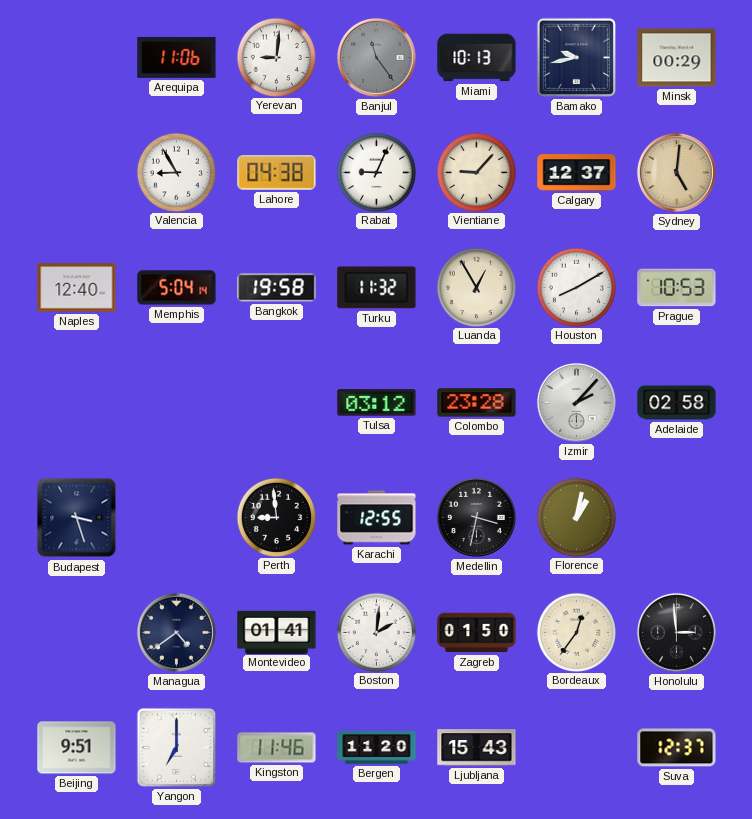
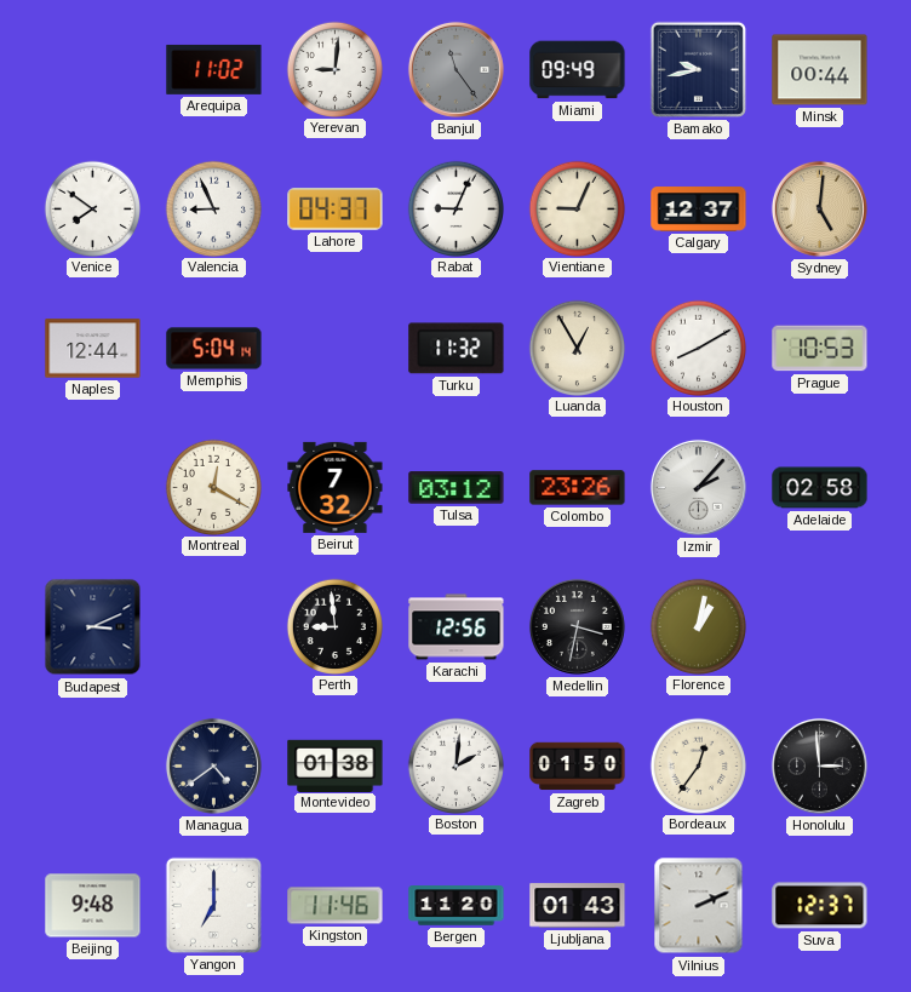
Arequipa: 11:06 -> 11:02 (214, 69)
Miami: 10:13 -> 09:49 (578, 70)
Minsk: 00:29 -> 00:44 (820, 70)
Venice: none -> 7:51 (92, 208)
Valencia: 8:55 -> 8:56 (213, 208)
Lahore: 04:38 -> 04:37 (336, 210)
Vientiane: 9:07 -> 9:04 (577, 208)
Naples: 12:40 -> 12:44 (93, 349)
Bangkok: 19:58 -> none (277, 288)
Montreal: none -> 12:20 (213, 487)
Beirut: none -> 7:32 (336, 487)
Colombo: 23:28 -> 23:26 (578, 488)
Budapest: 3:27 -> 3:11 (93, 627)
Karachi: 12:55 -> 12:56 (457, 627)
Montevideo: 01:41 -> 01:38 (336, 765)
Beijing: 9:51 -> 9:48 (93, 906)
Ljubljana: 15:43 -> 01:43 (578, 906)
Vilnius: none -> 2:11 (699, 906)
